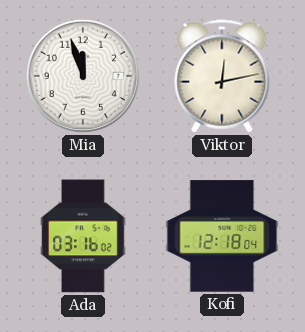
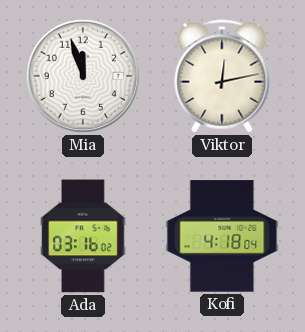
Kofi: 12:18 -> 4:18 (222, 236)
